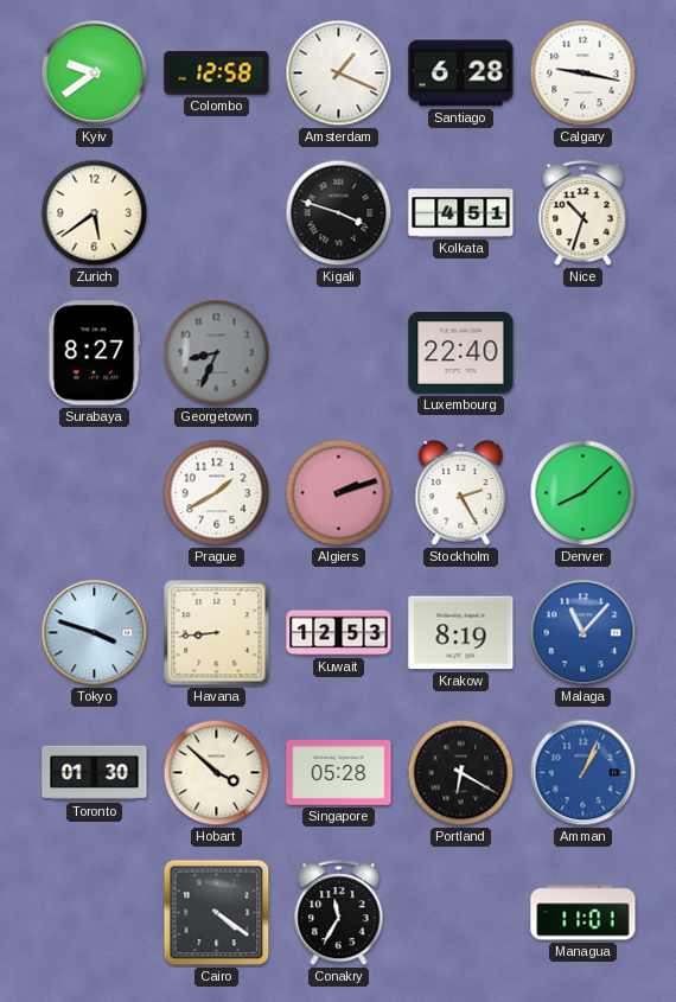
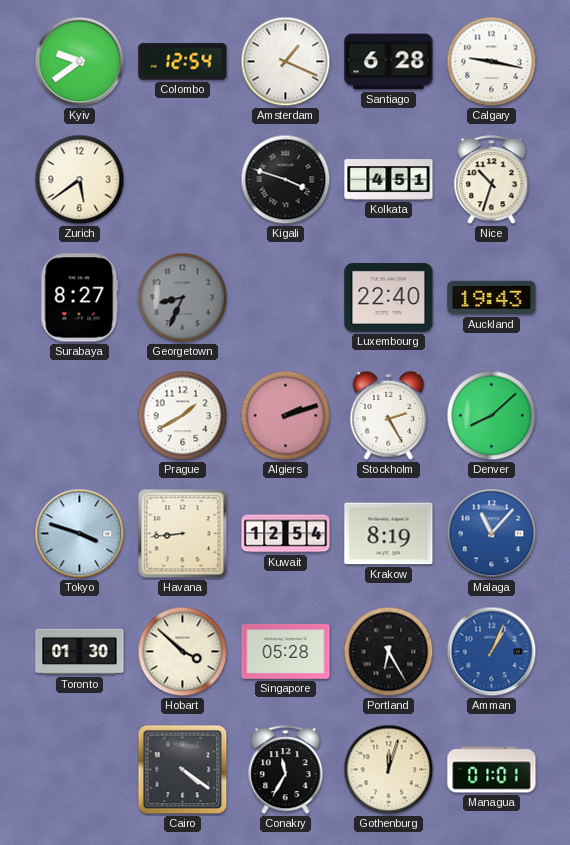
Colombo: 12:58 -> 12:54 (183, 62)
Auckland: none -> 19:43 (492, 298)
Kuwait: 12:53 -> 12:54 (286, 534)
Portland: 6:20 -> 6:25 (389, 652)
Gothenburg: none -> 12:03 (389, 770)
Managua: 11:01 -> 01:01 (492, 770)
